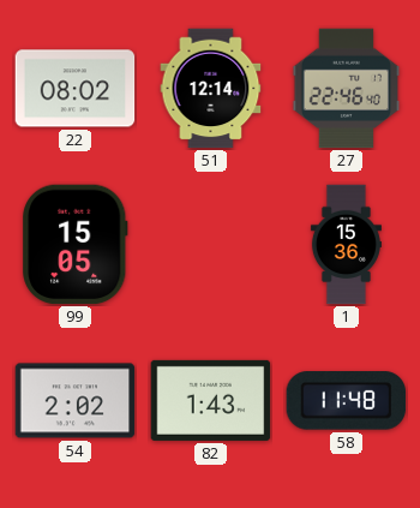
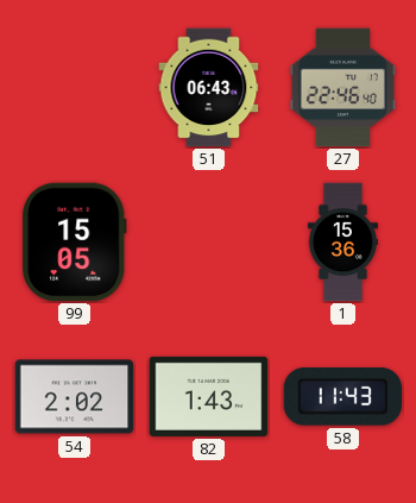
22: 08:02 -> none (76, 89)
51: 12:14 -> 06:43 (209, 88)
58: 11:48 -> 11:43 (343, 397)
